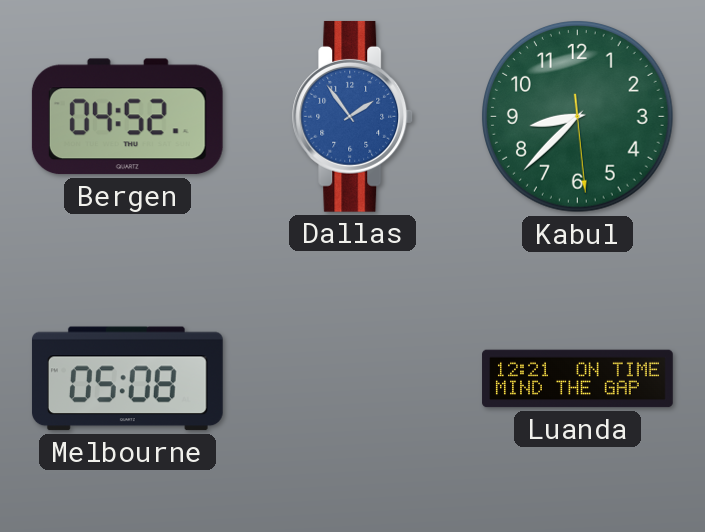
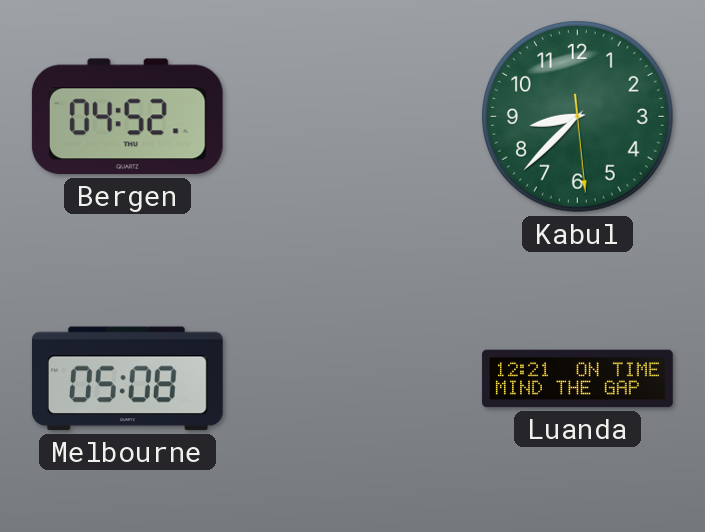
Dallas: 1:54 -> none (353, 116)
